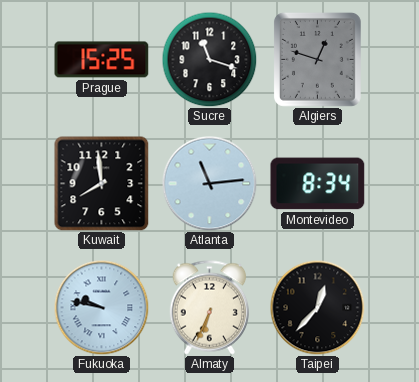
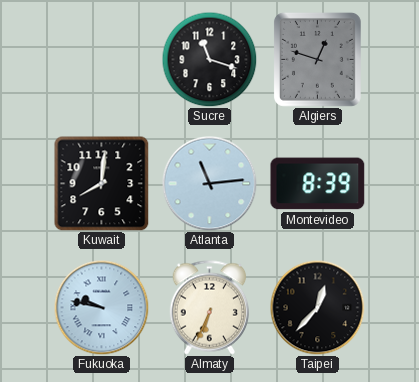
Prague: 15:25 -> none (102, 60)
Kuwait: 7:59 -> 8:01 (101, 183)
Montevideo: 8:34 -> 8:39 (318, 184)
